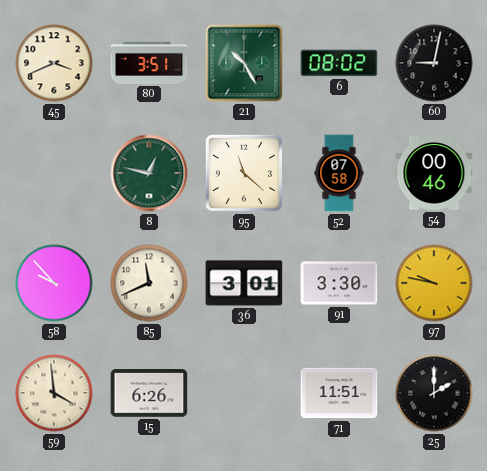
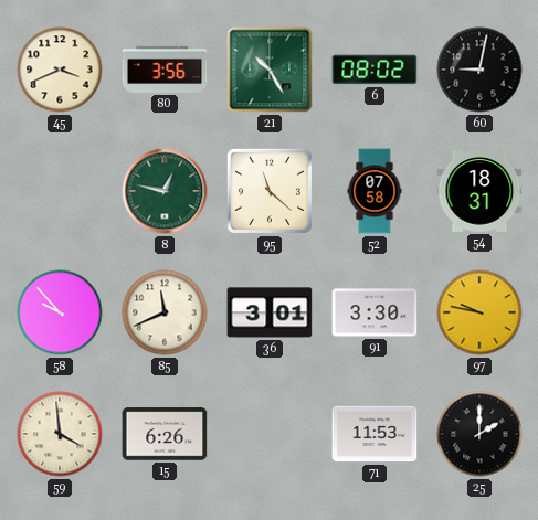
80: 3:51 -> 3:56 (165, 70)
54: 00:46 -> 18:31 (479, 191)
71: 11:51 -> 11:53 (375, 434)
